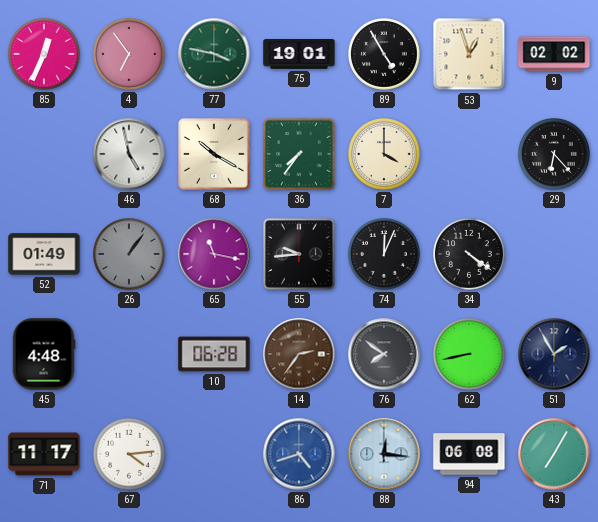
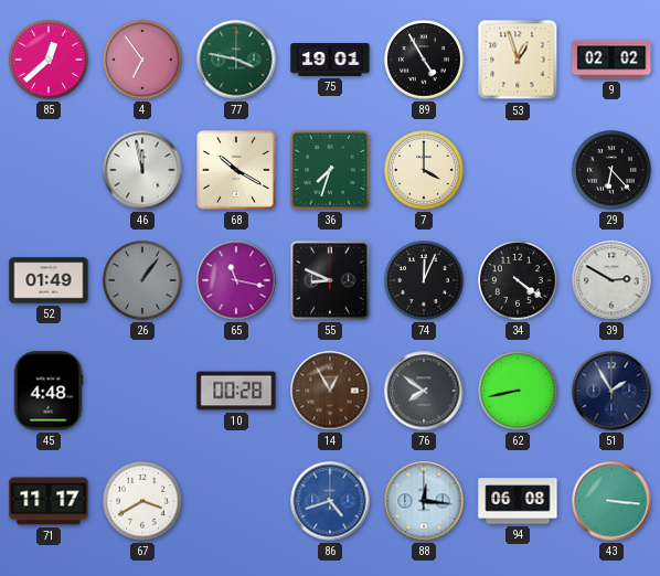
85: 12:34 -> 12:38 (50, 61)
46: 4:58 -> 11:58 (142, 170)
36: 7:36 -> 7:33 (330, 170)
55: 9:44 -> 8:49 (331, 281)
39: none -> 2:50 (611, 280)
10: 06:28 -> 00:28 (236, 391)
14: 2:36 -> 12:55 (330, 391)
67: 4:14 -> 3:40 (143, 502)
43: 7:05 -> 3:16 (611, 501)
